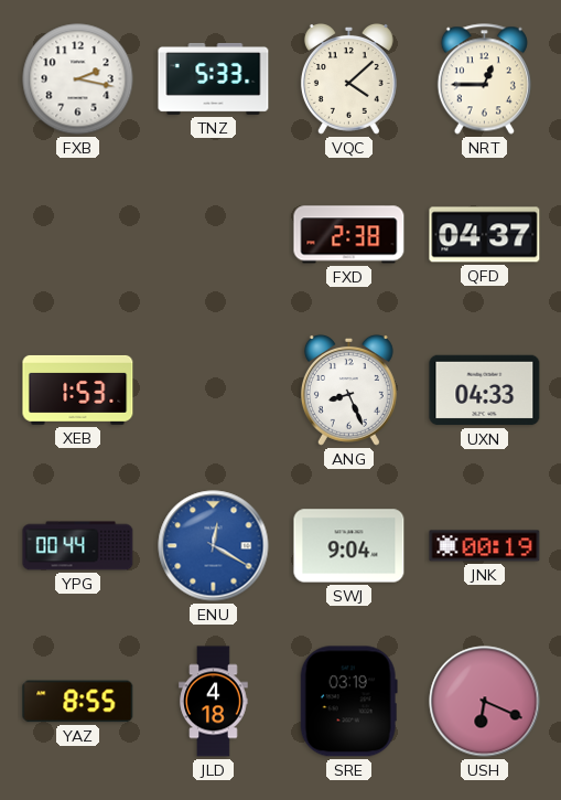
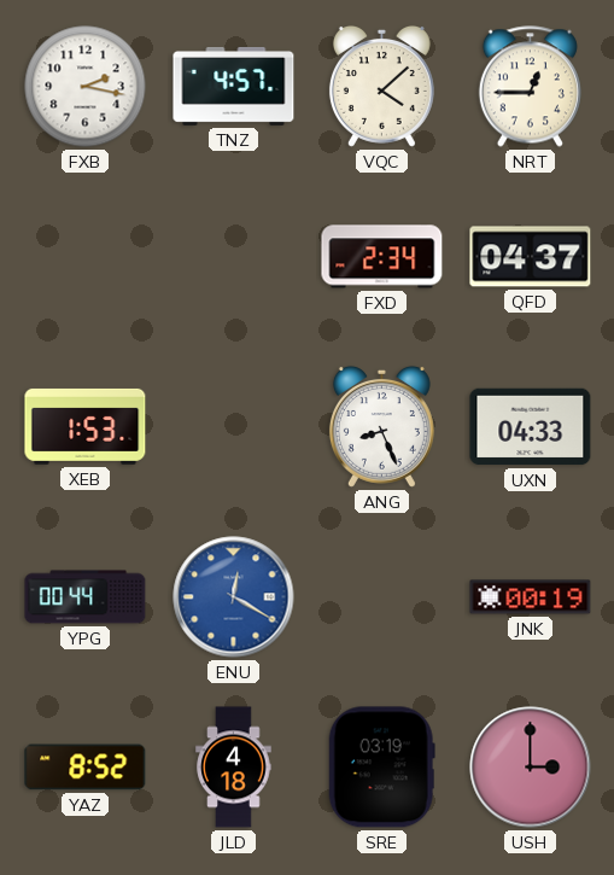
TNZ: 5:33 -> 4:57 (234, 86)
FXD: 2:38 -> 2:34 (382, 257)
SWJ: 9:04 -> none (349, 546)
YAZ: 8:55 -> 8:52 (86, 768)
USH: 6:19 -> 3:00 (531, 768)
